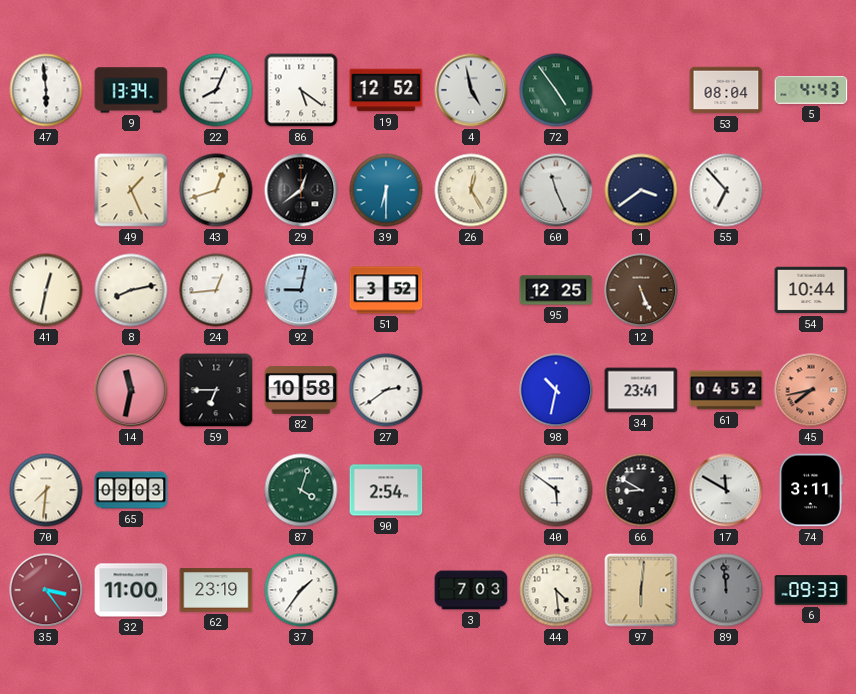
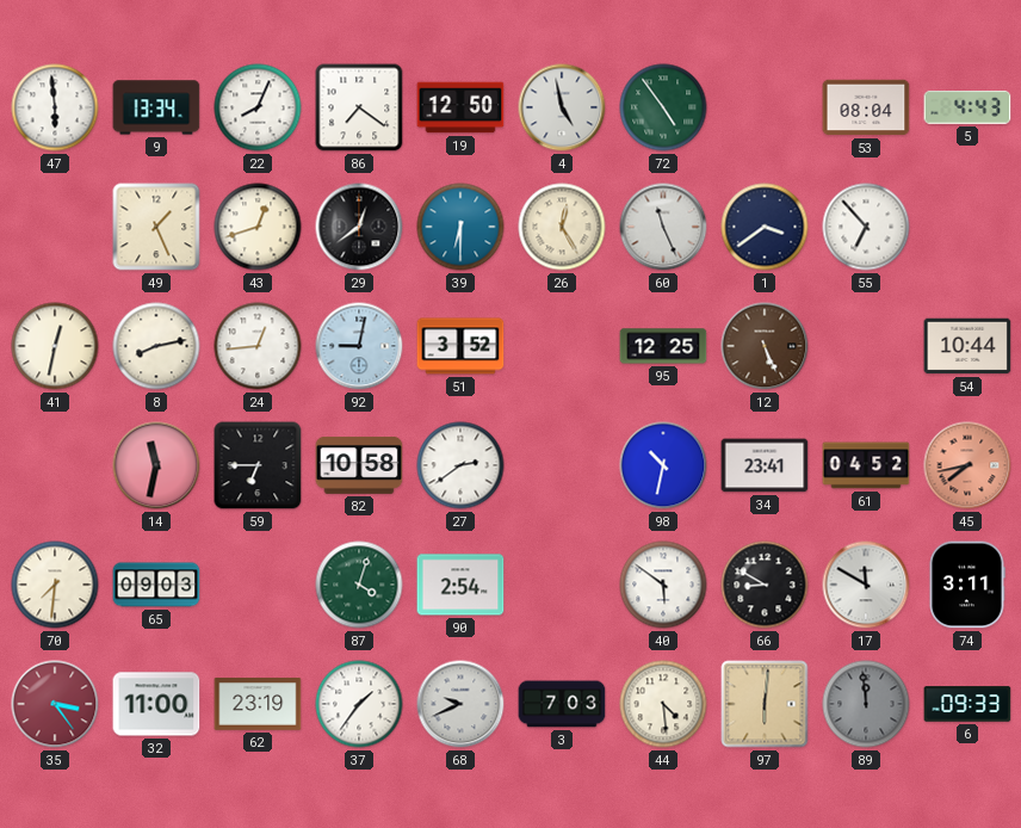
86: 5:21 -> 7:21 (359, 107)
19: 12:52 -> 12:50 (460, 107)
68: none -> 9:41 (460, 704)
